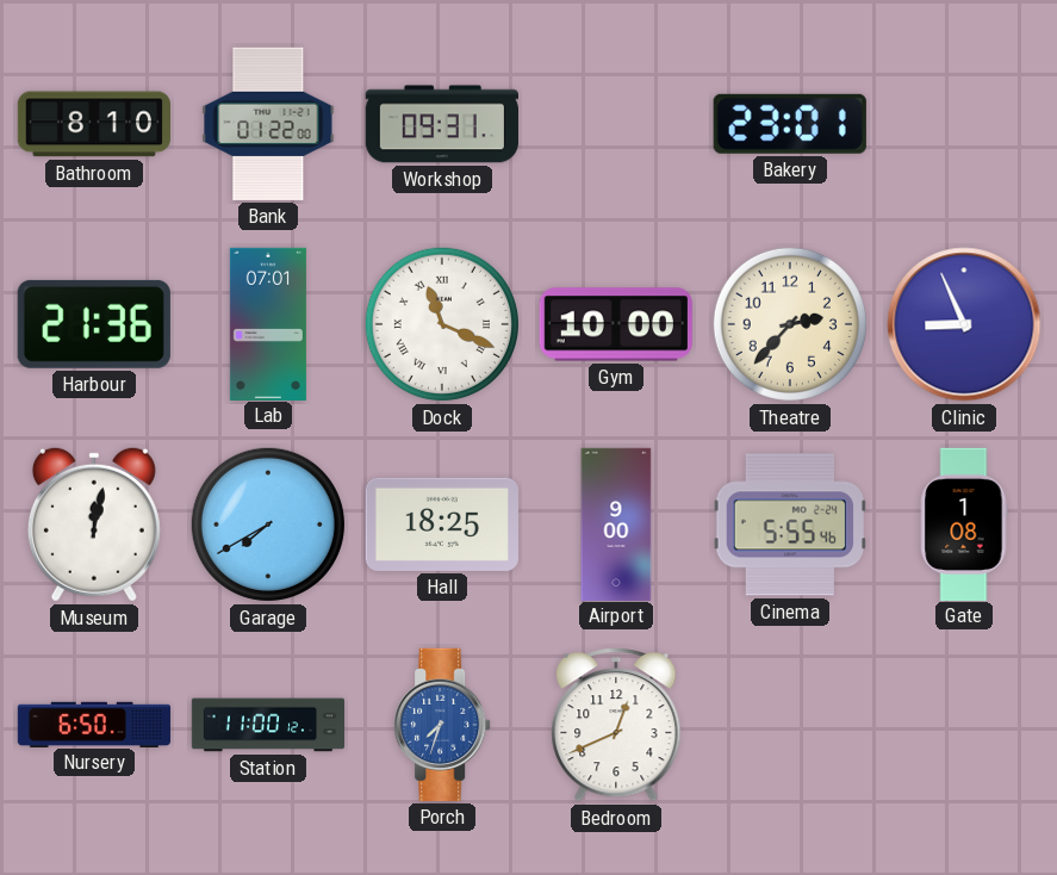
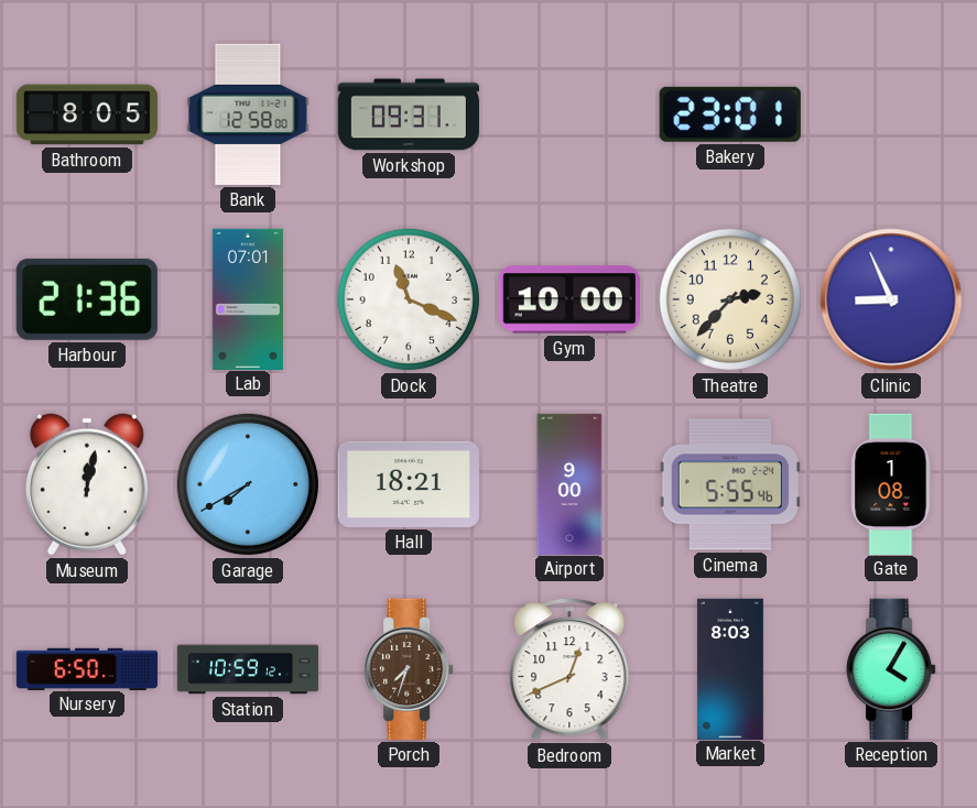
Bathroom: 8:10 -> 8:05 (86, 114)
Bank: 01:22 -> 12:58 (248, 114)
Dock numerals: Roman -> Arabic (409, 299)
Hall: 18:25 -> 18:21 (409, 484)
Station: 11:00 -> 10:59 (248, 669)
Porch dial: blue -> brown (409, 669)
Market: none -> 8:03 (730, 668)
Reception: none -> 4:05 (891, 669)
